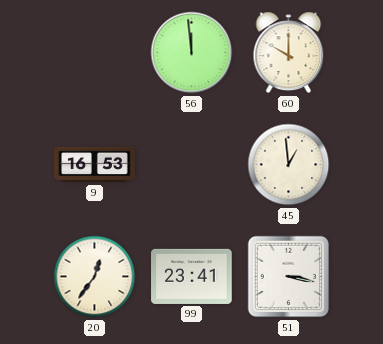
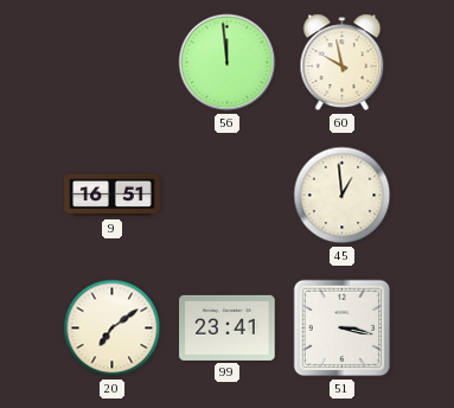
60: 10:00 -> 9:58 (343, 63)
9: 16:53 -> 16:51 (113, 196)
20: 12:36 -> 7:09 (113, 329)
